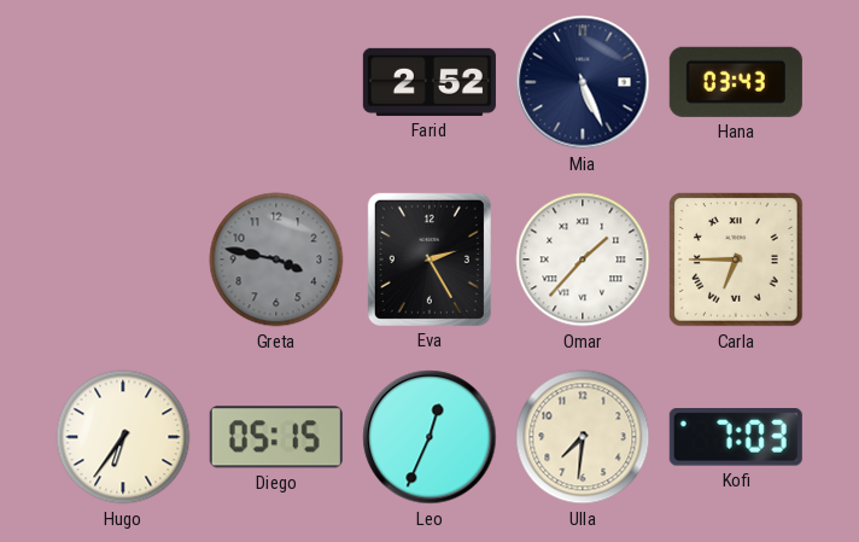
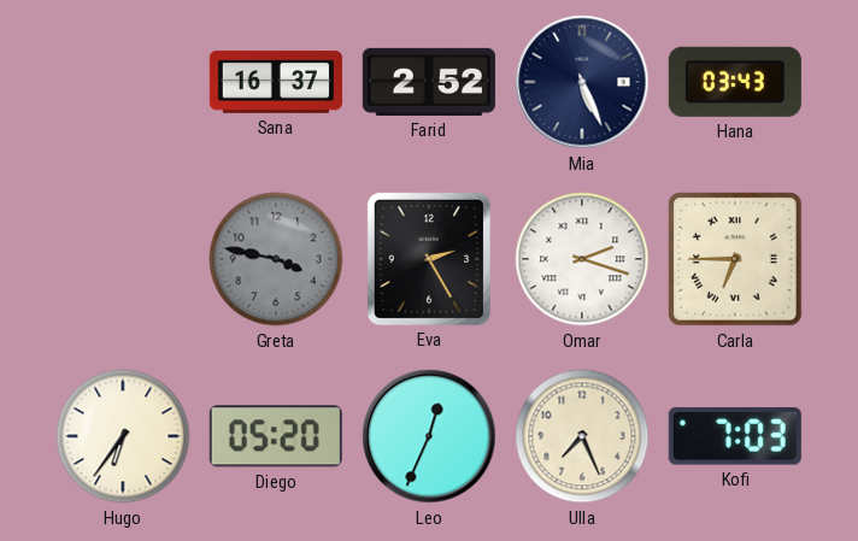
Sana: none -> 16:37 (276, 82)
Omar: 1:37 -> 2:18 (582, 259)
Diego: 05:15 -> 05:20 (276, 436)
Ulla: 7:31 -> 7:26 (582, 436)
